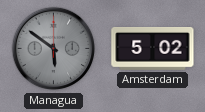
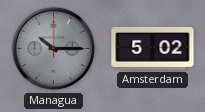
Managua: 5:51 -> 10:15 (54, 49)
